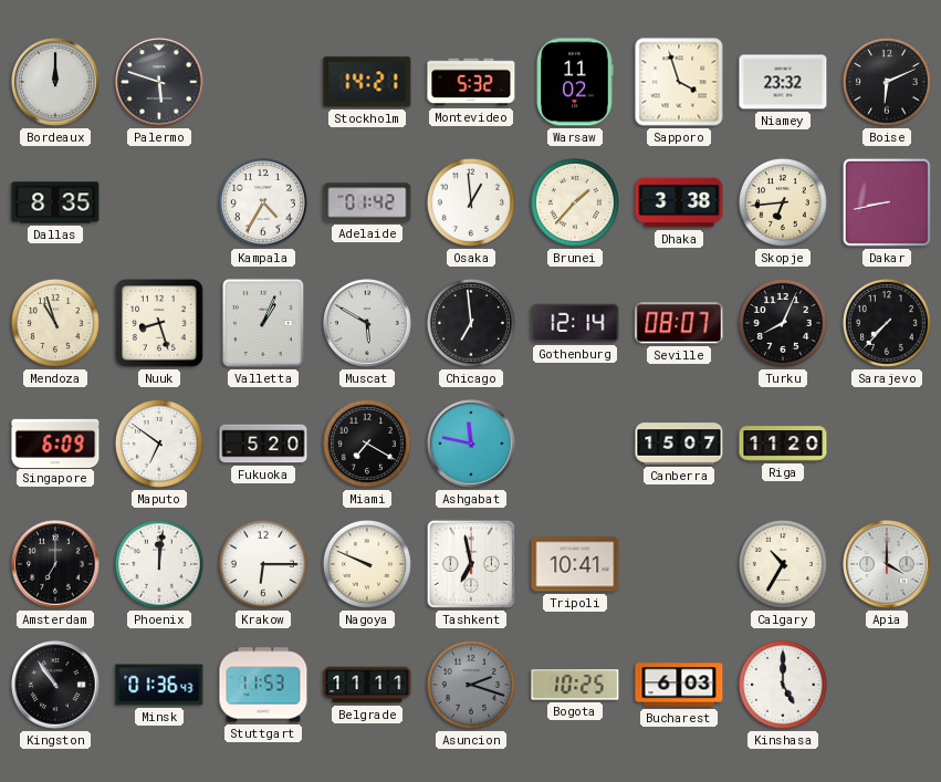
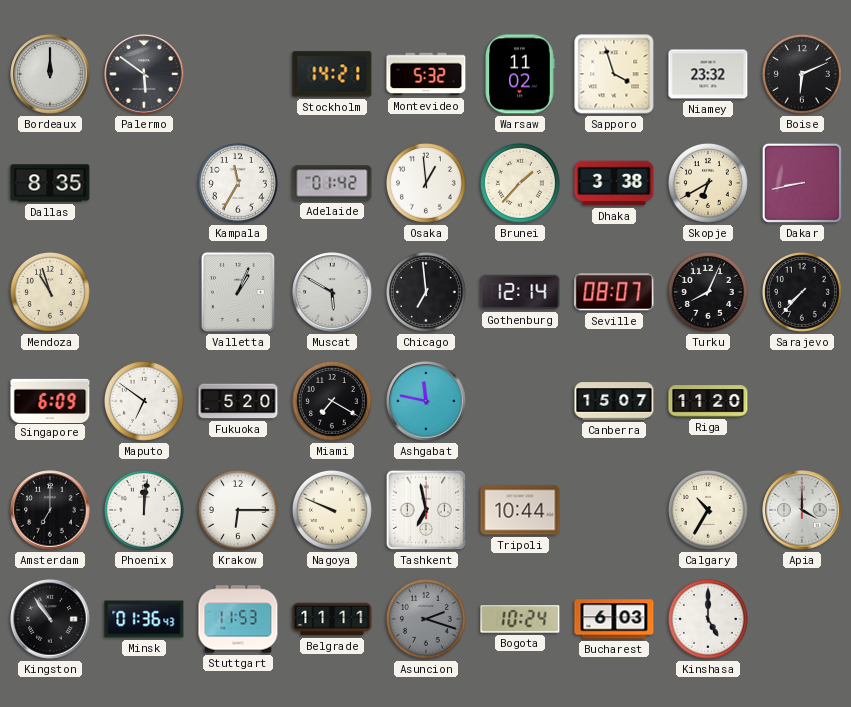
Palermo: 5:48 -> 5:51 (144, 74)
Kampala: 4:35 -> 11:35 (238, 183)
Skopje: 6:44 -> 6:40 (708, 183)
Nuuk: 8:27 -> none (159, 323)
Tripoli: 10:41 -> 10:44 (520, 510)
Bogota: 10:25 -> 10:24 (520, 619)
